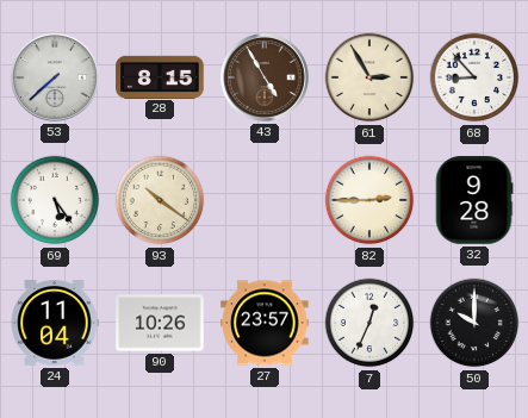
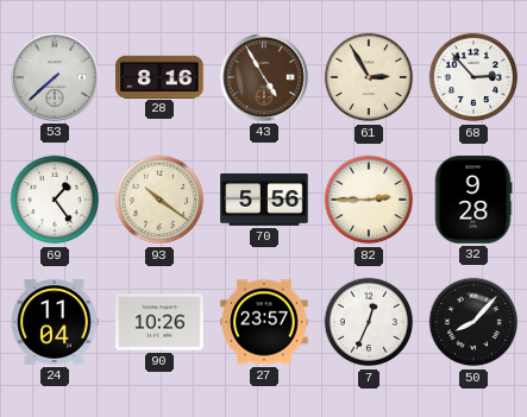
28: 8:15 -> 8:16 (159, 76)
68: 8:53 -> 2:53 (473, 77)
69: 5:24 -> 1:24 (55, 200)
70: none -> 5:56 (264, 200)
50: 10:00 -> 8:07 (473, 322)
